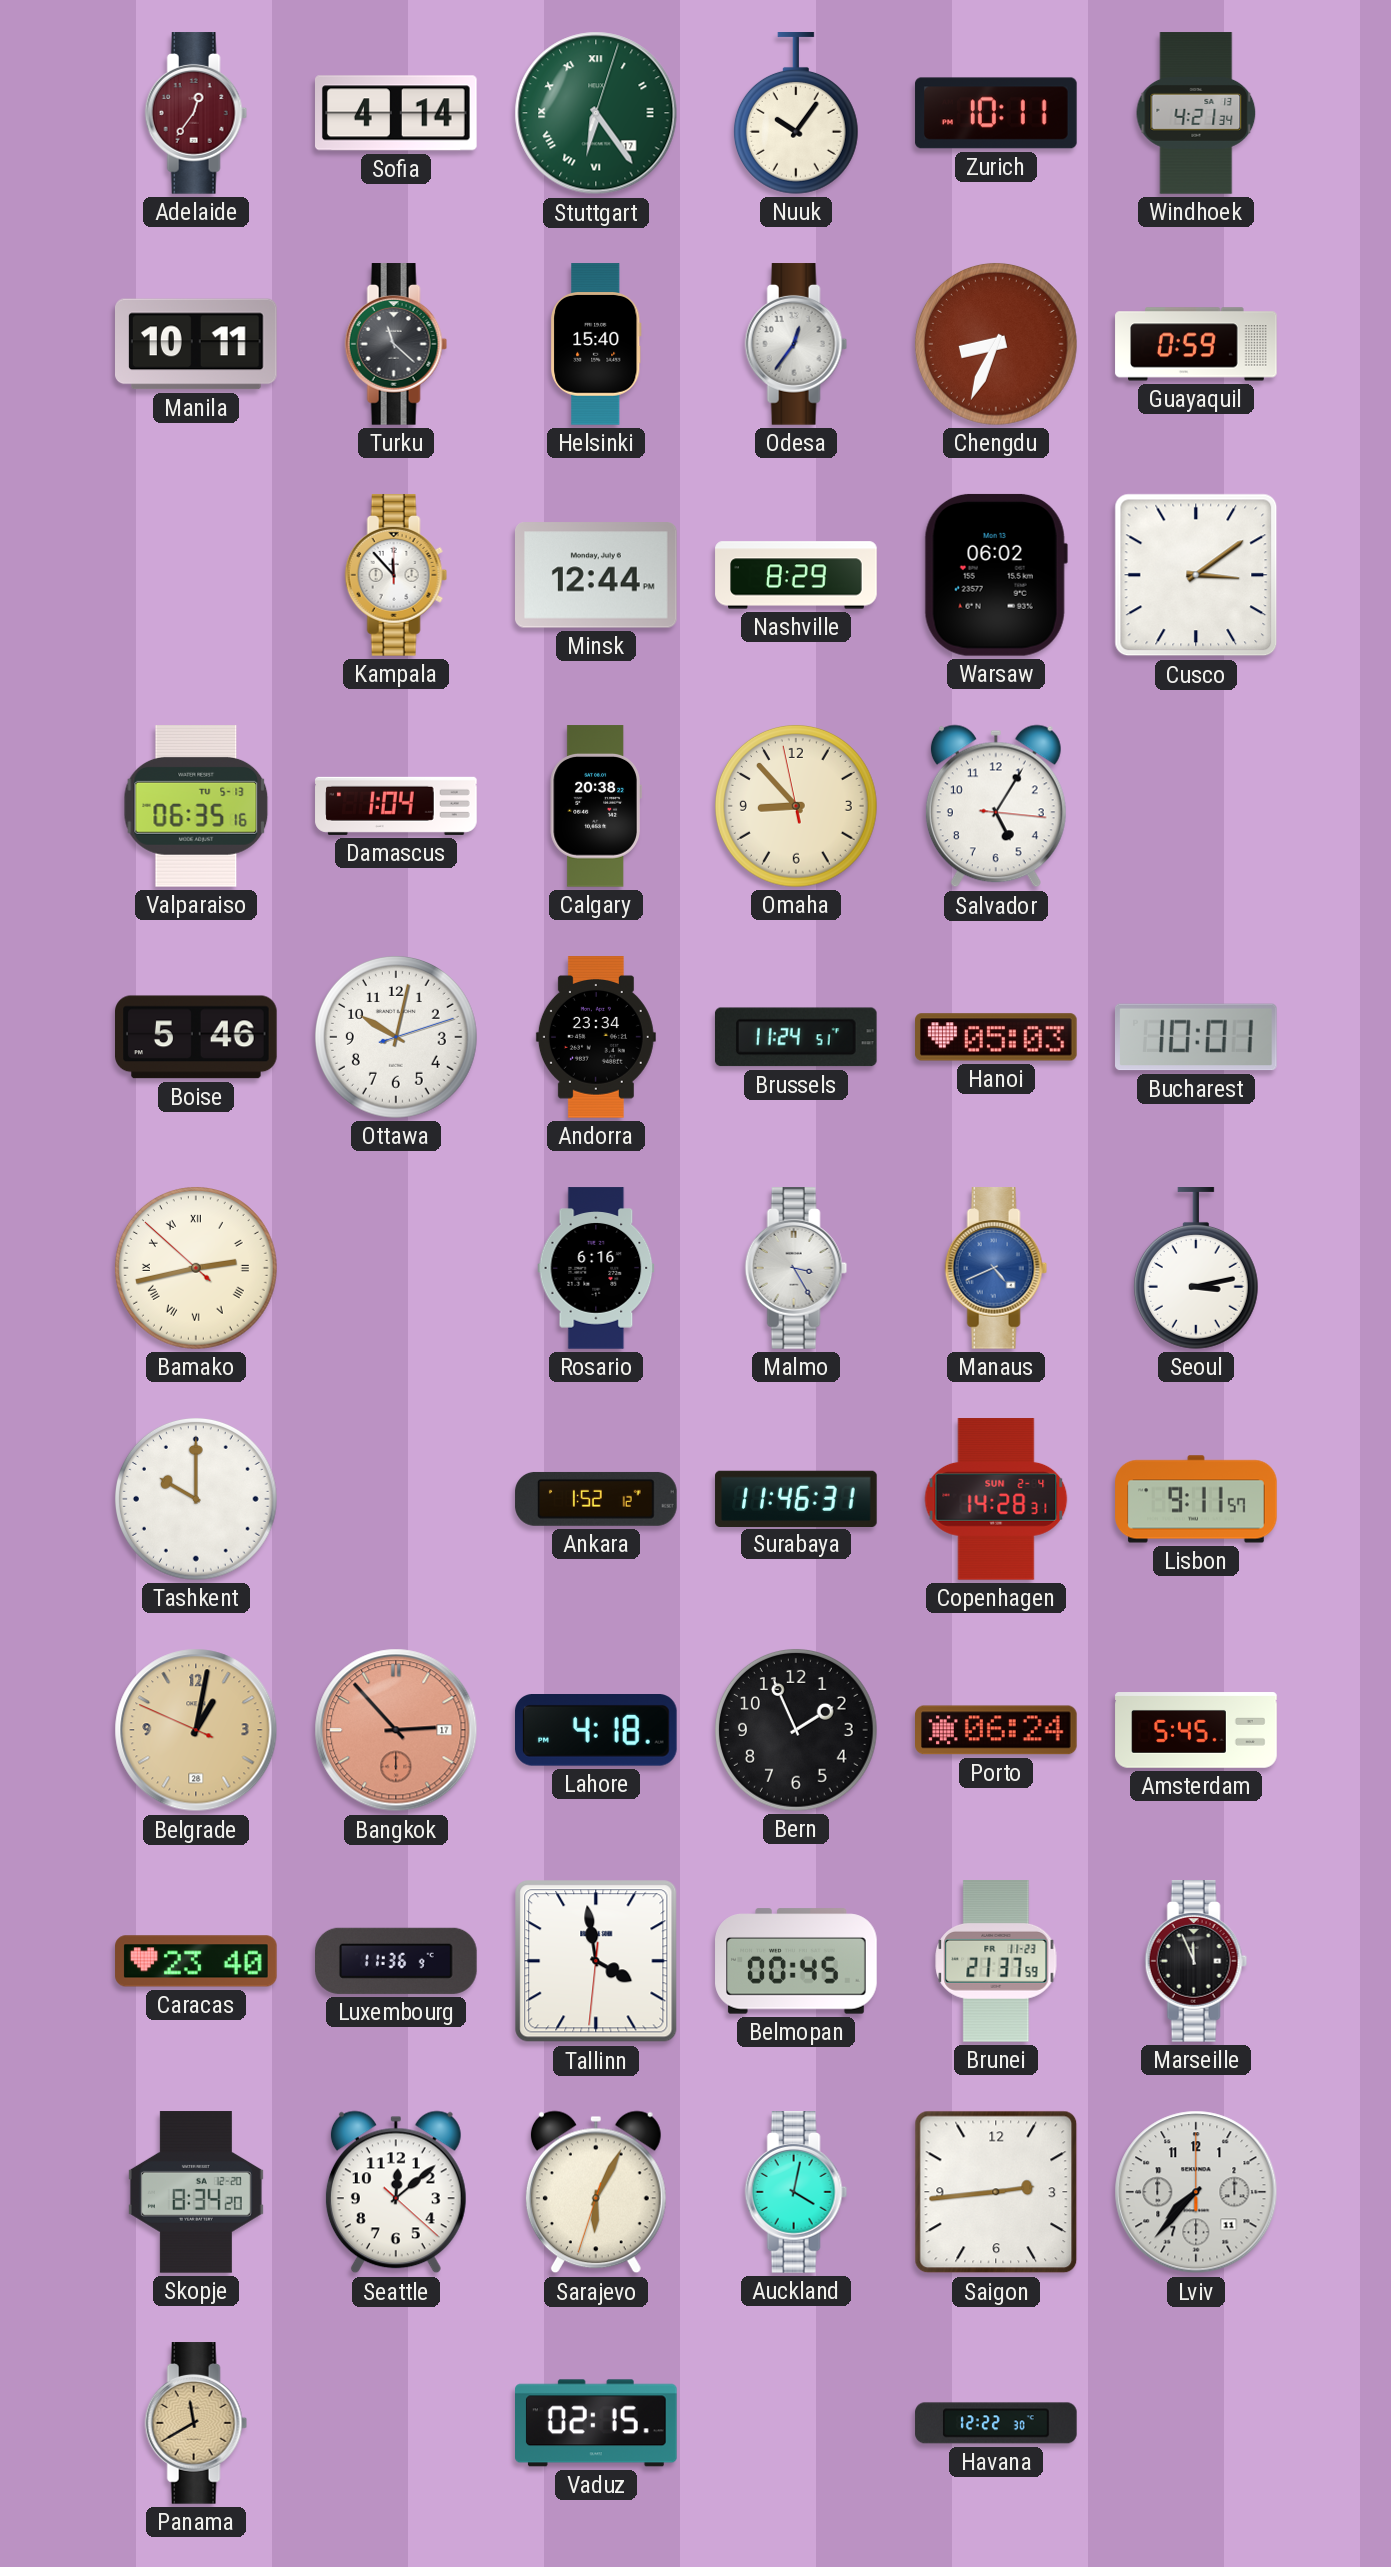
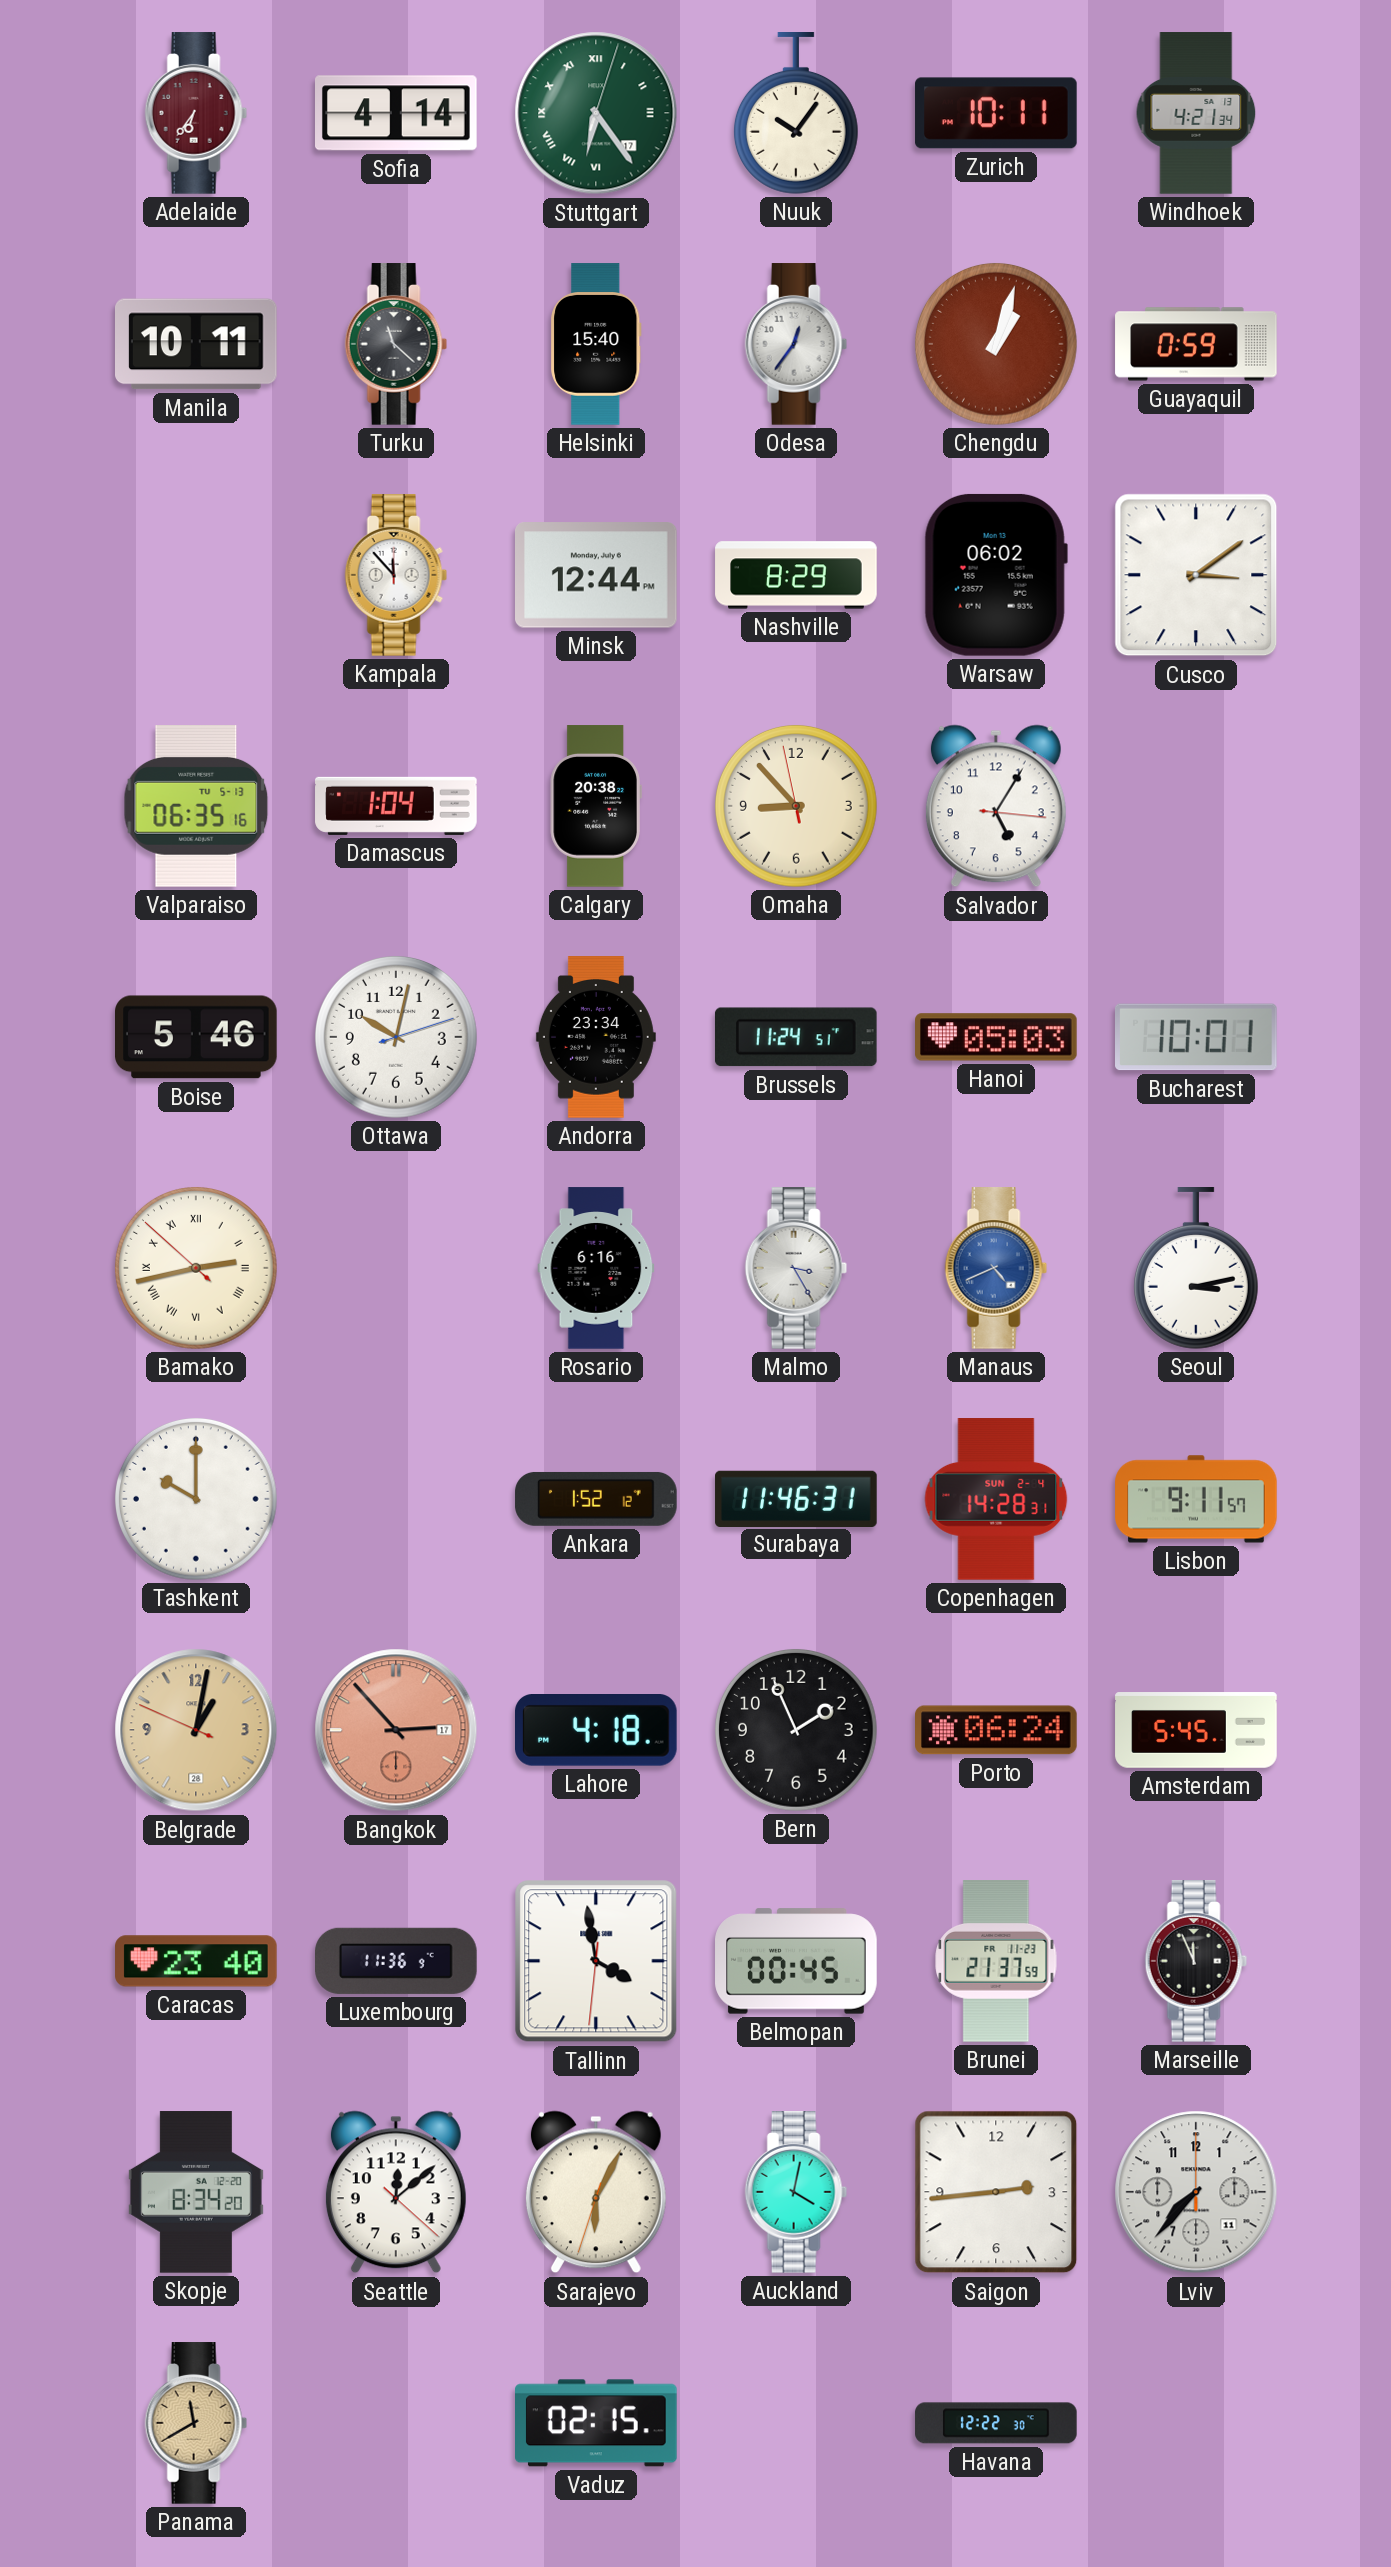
Adelaide: 12:36 -> 6:36 (196, 113)
Chengdu: 8:34 -> 1:03 (996, 344)
